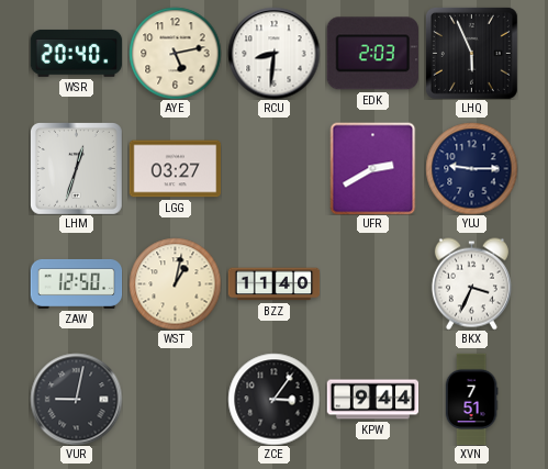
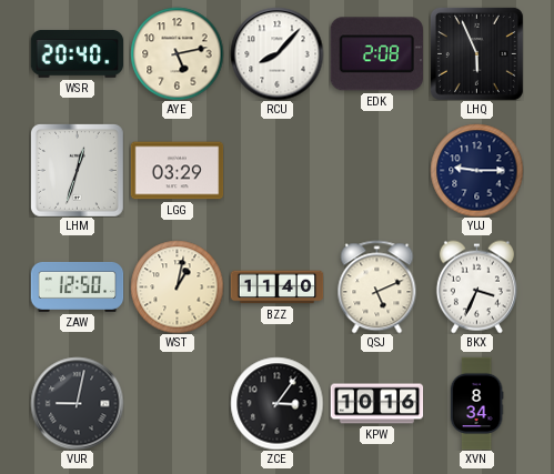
RCU: 8:31 -> 8:07 (276, 53)
EDK: 2:03 -> 2:08 (376, 54)
LGG: 03:27 -> 03:29 (177, 171)
UFR: 2:40 -> none (373, 168)
QSJ: none -> 5:11 (377, 286)
KPW: 9:44 -> 10:16 (376, 404)
XVN: 7:51 -> 8:34 (476, 403)
